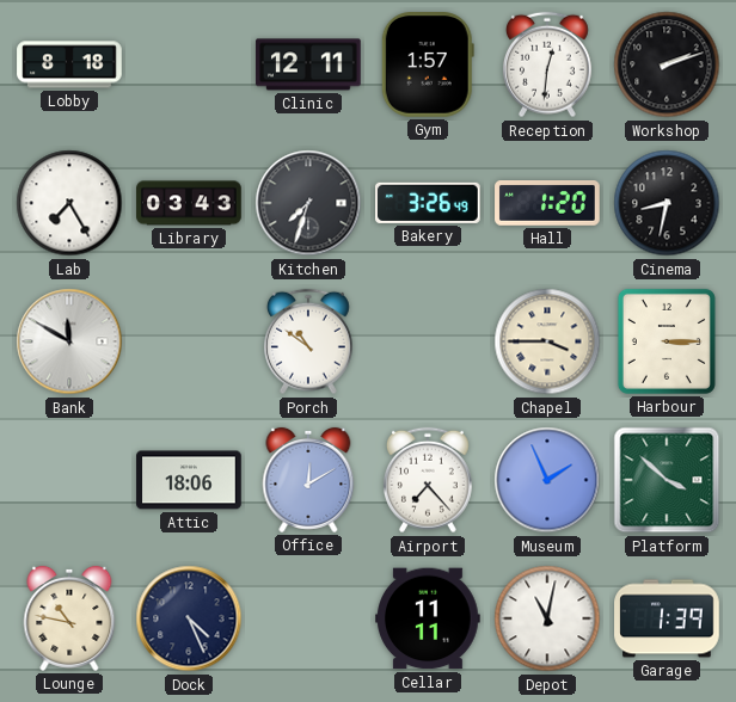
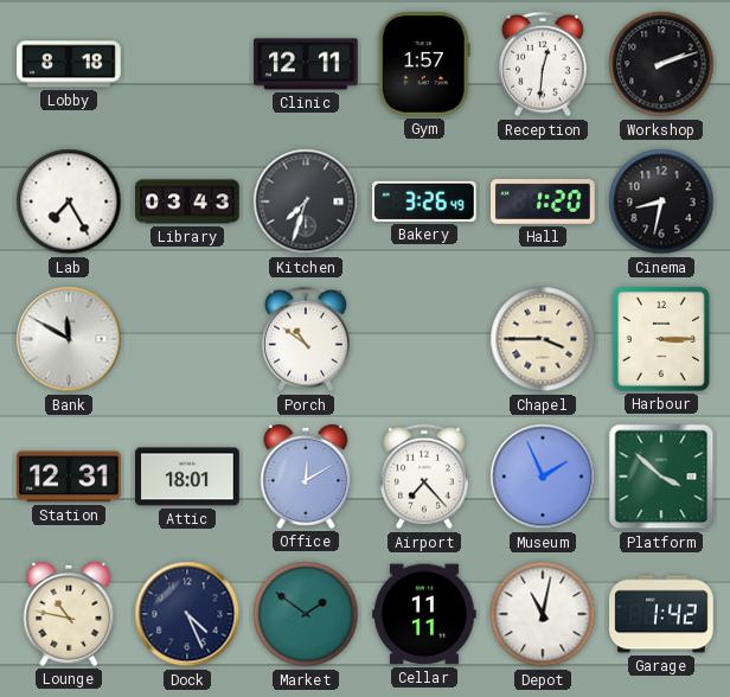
Station: none -> 12:31 (69, 477)
Attic: 18:06 -> 18:01 (187, 477)
Market: none -> 1:51 (306, 614)
Garage: 1:39 -> 1:42 (661, 614)
